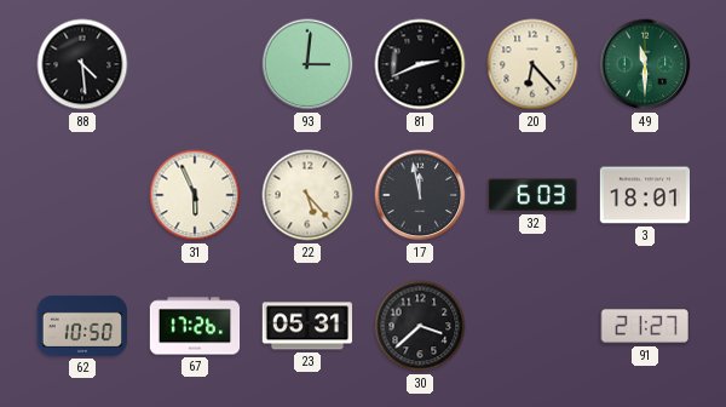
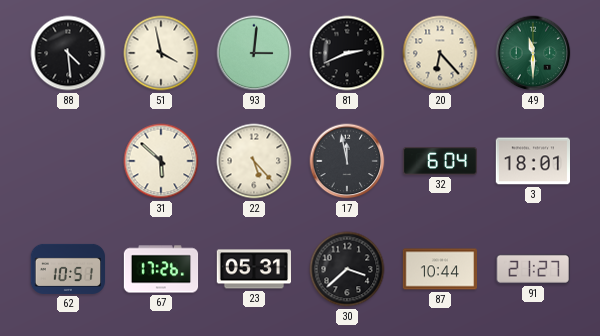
51: none -> 3:58 (161, 53)
31: 5:56 -> 5:52 (161, 161)
32: 6:03 -> 6:04 (439, 161)
62: 10:50 -> 10:51 (68, 269)
87: none -> 10:44 (439, 269)
